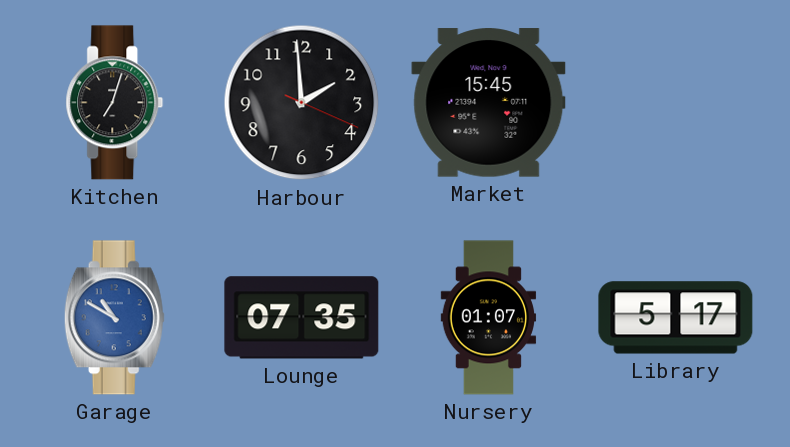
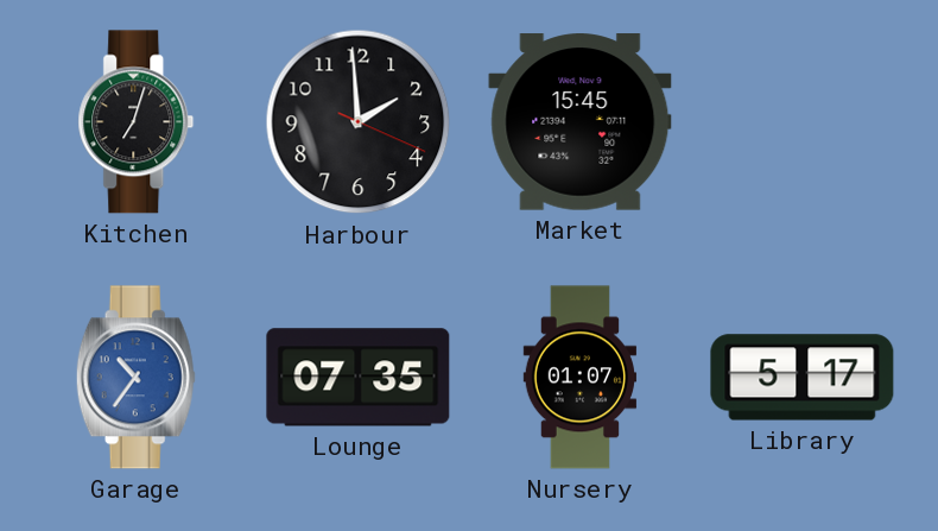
Garage: 10:50 -> 10:36 (135, 378)
